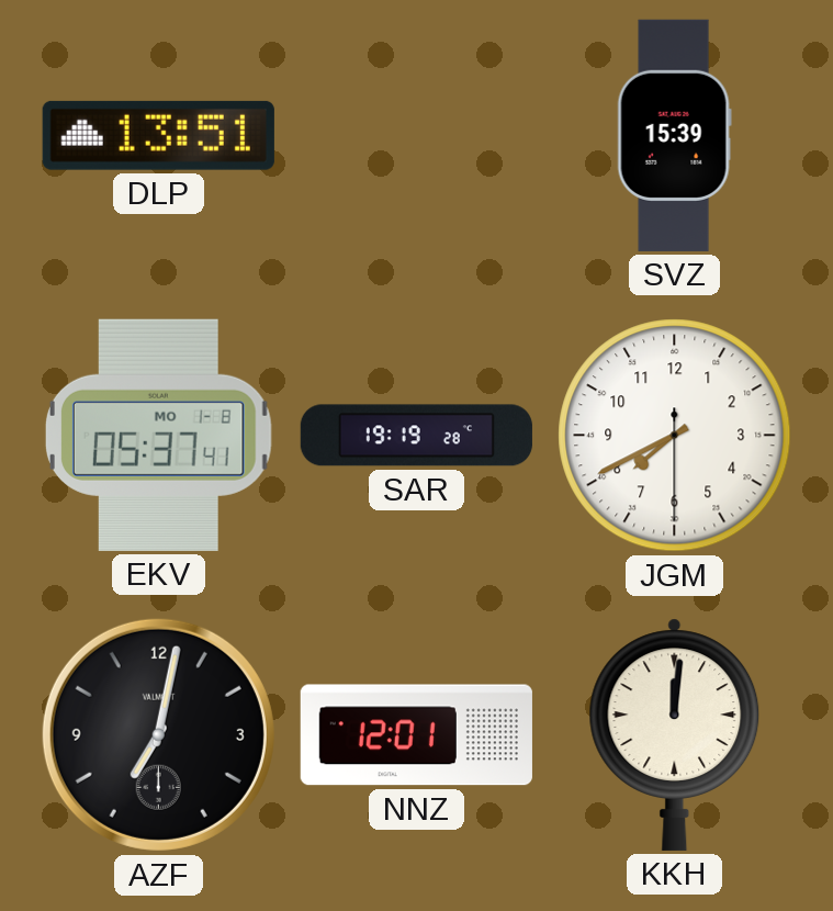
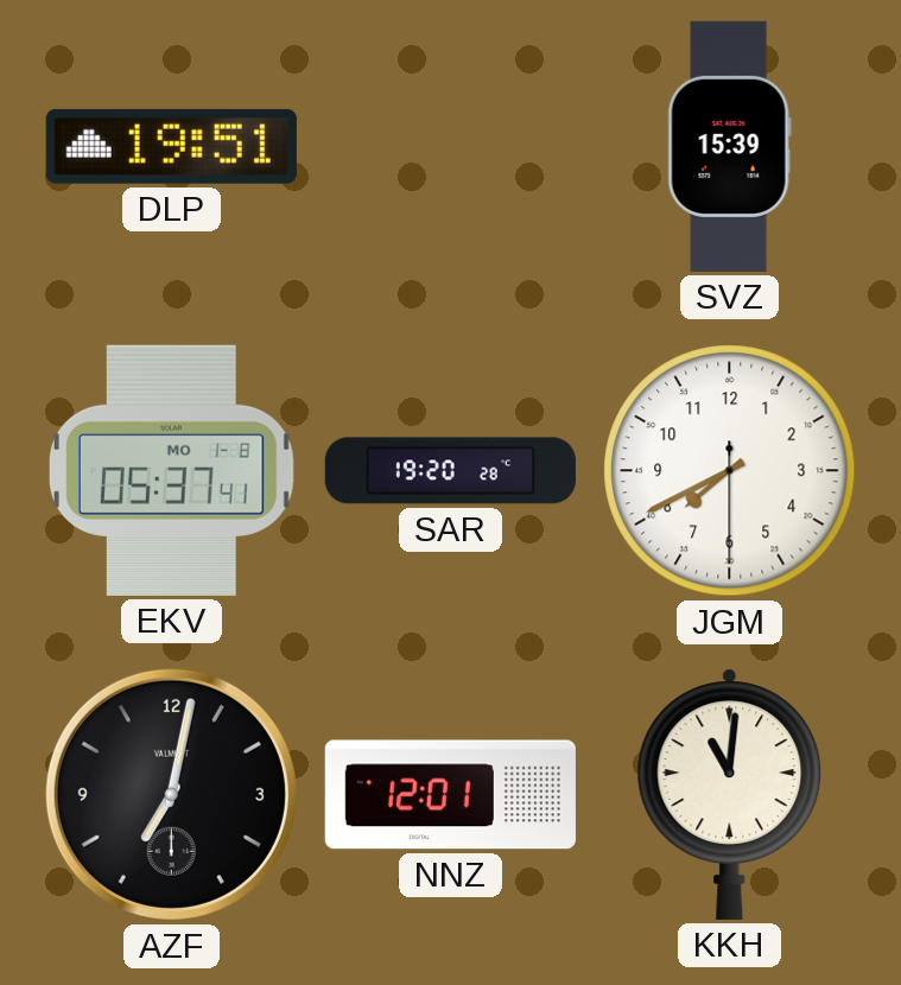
DLP: 13:51 -> 19:51 (171, 146)
SAR: 19:19 -> 19:20 (450, 471)
KKH: 12:01 -> 11:01 (730, 794)
